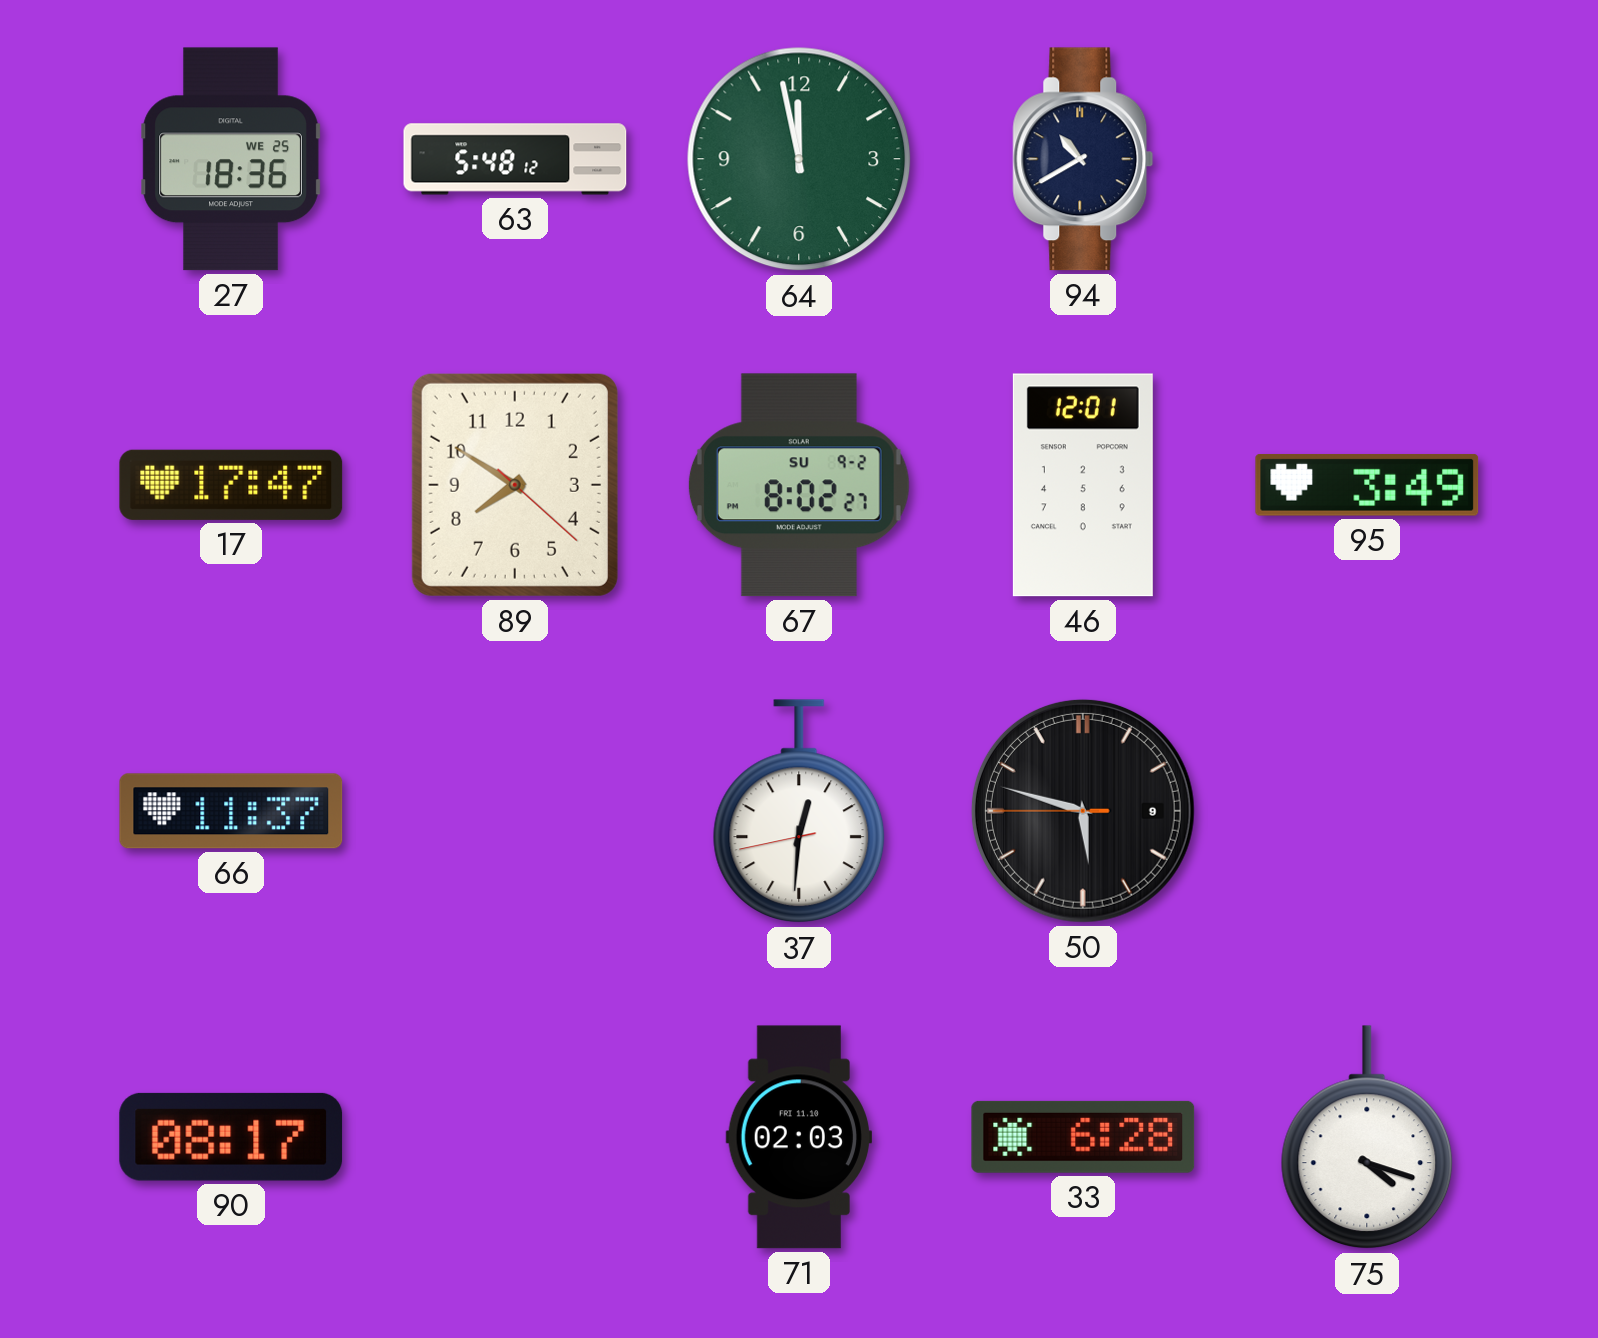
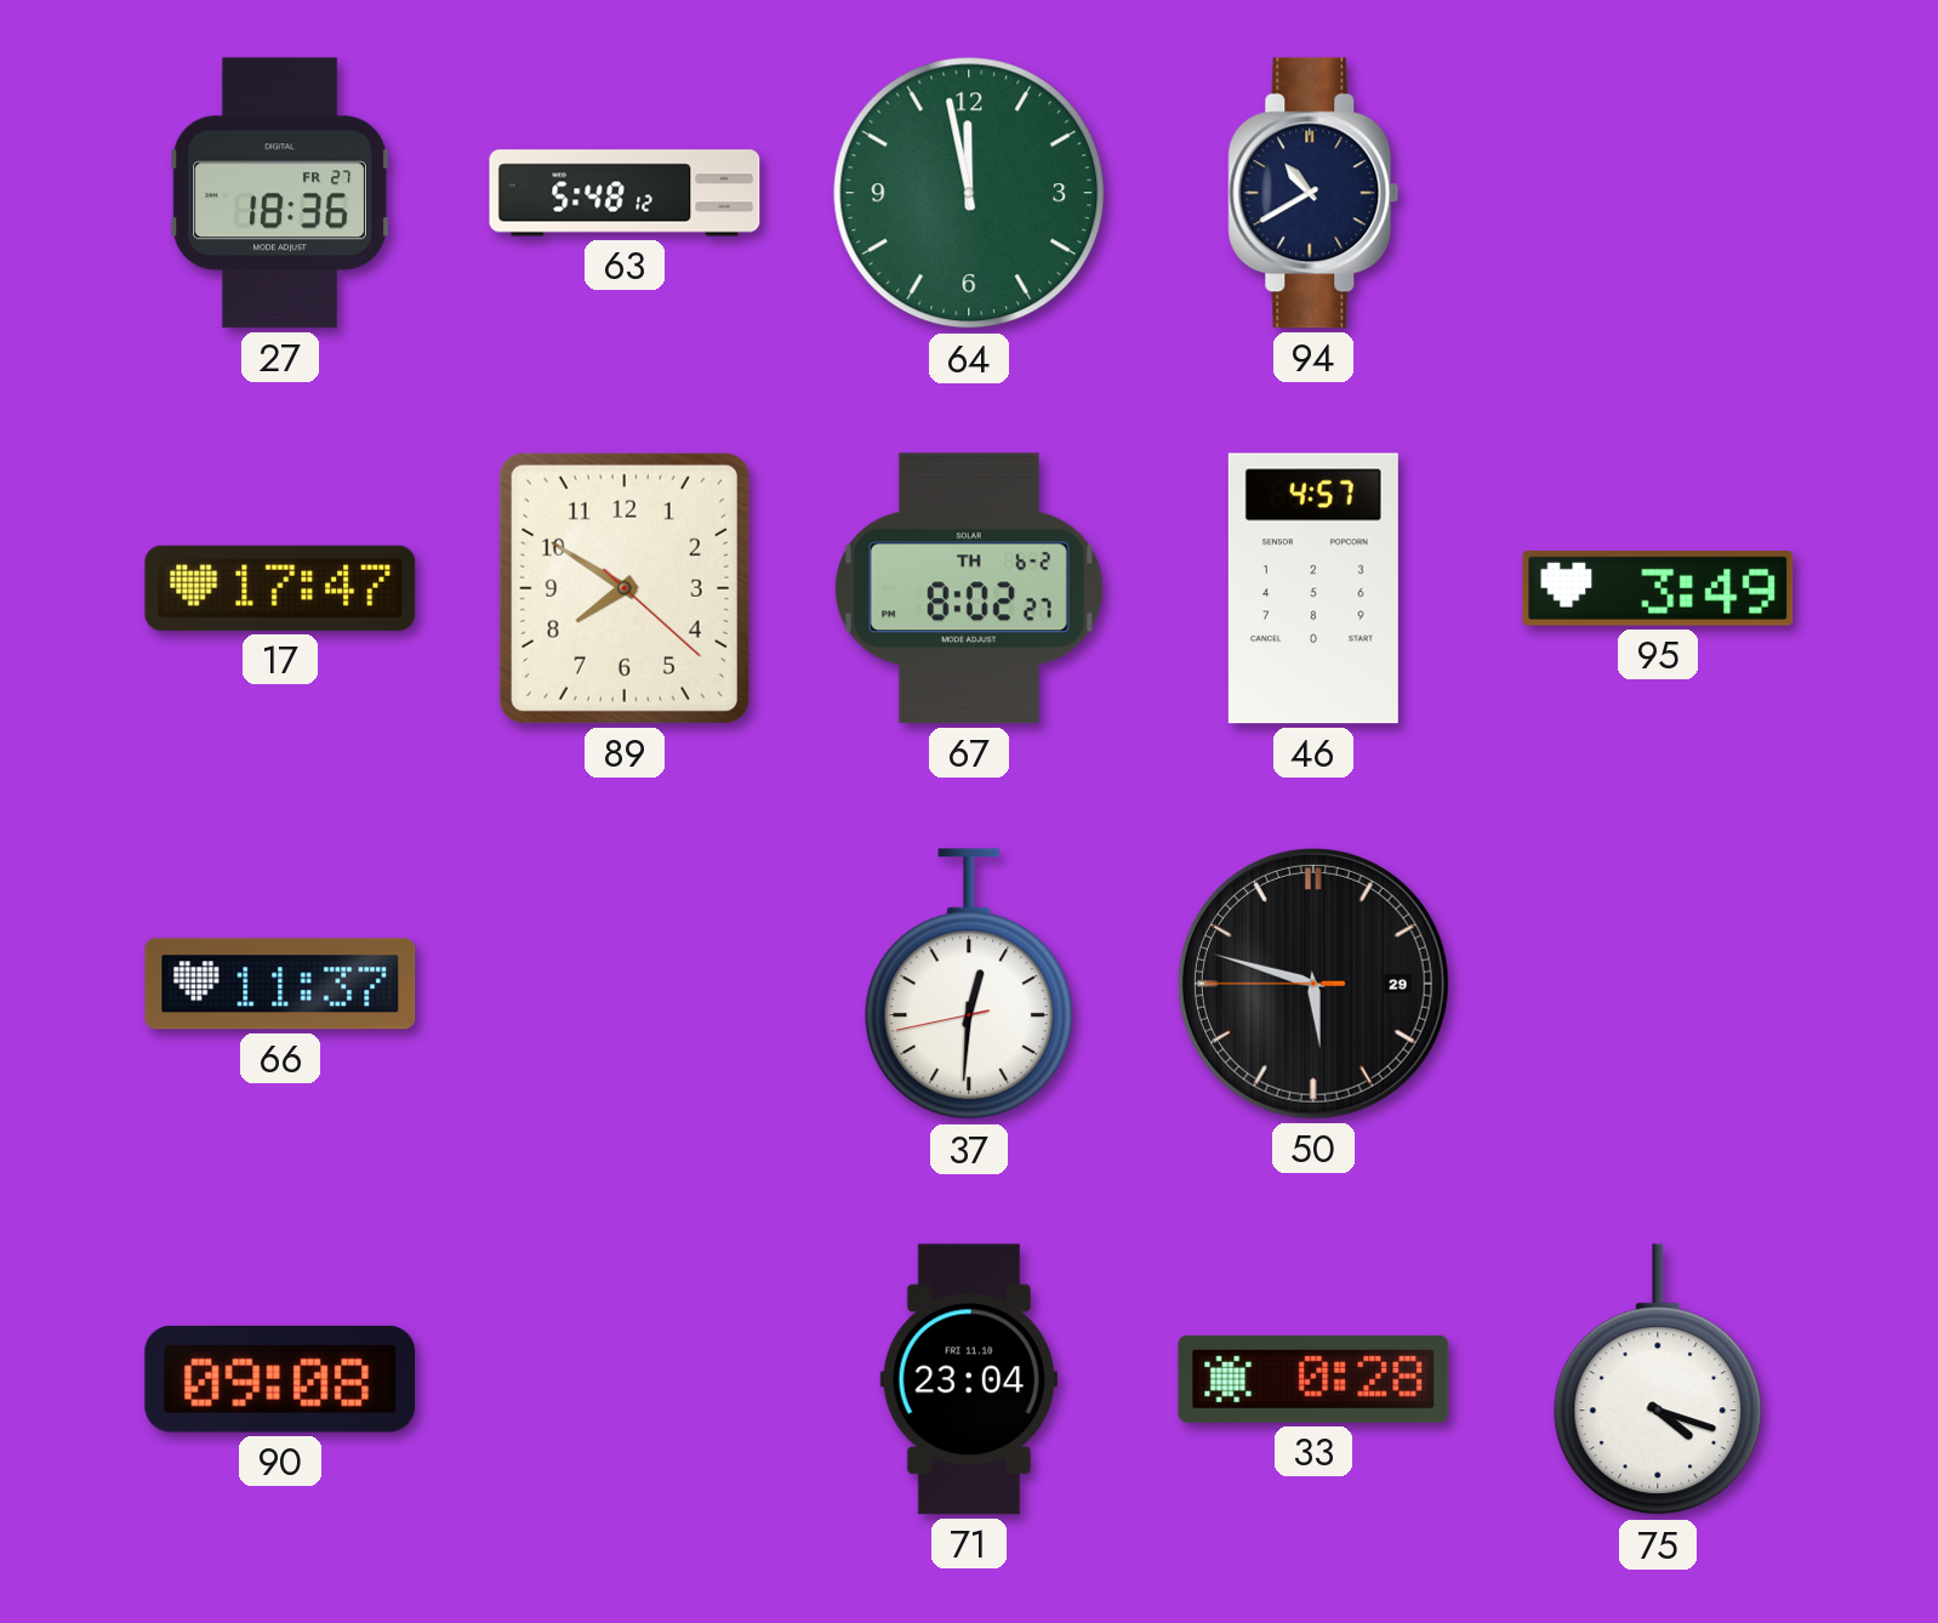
27 date: WE 25 -> FR 27 (280, 193)
67 date: SU 9-2 -> TH 6-2 (969, 588)
46: 12:01 -> 4:57 (1313, 588)
50 date: 9 -> 29 (1313, 984)
90: 08:17 -> 09:08 (280, 1379)
71: 02:03 -> 23:04 (968, 1379)
33: 6:28 -> 0:28 (1313, 1379)
